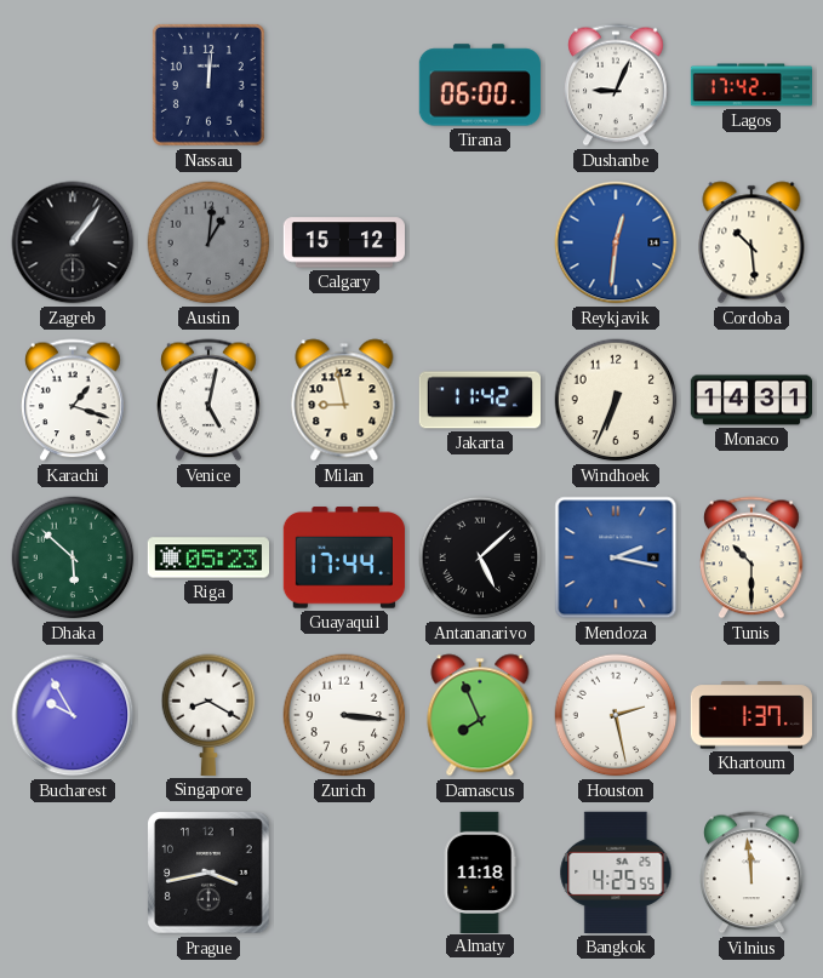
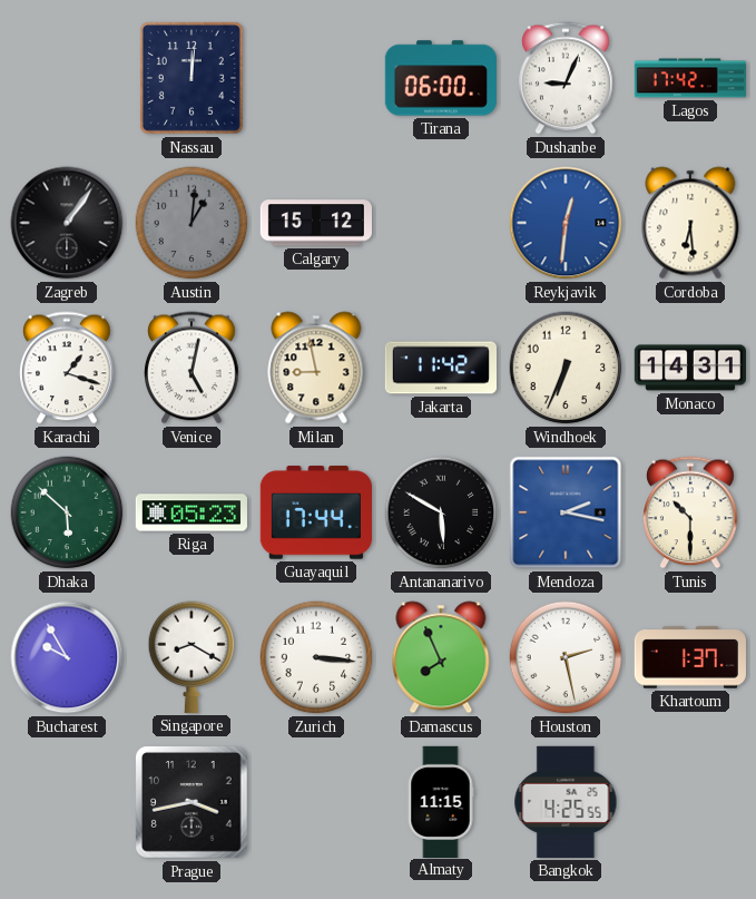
Cordoba: 10:29 -> 6:29 (690, 223)
Antananarivo: 5:08 -> 5:50 (441, 512)
Almaty: 11:18 -> 11:15 (441, 801)
Vilnius: 11:59 -> none (751, 873)
